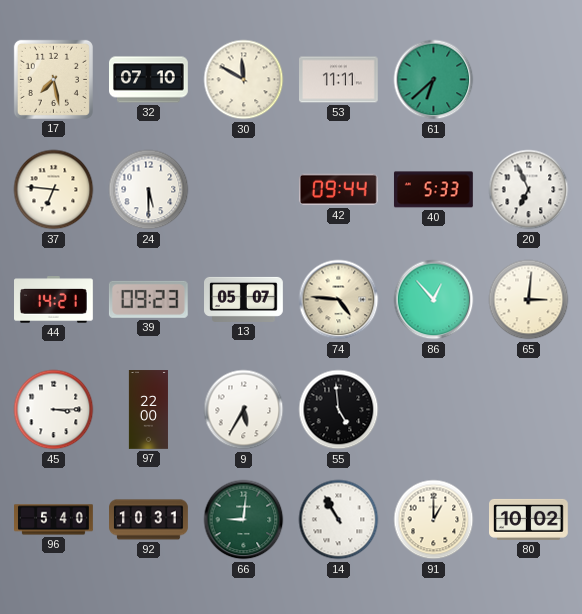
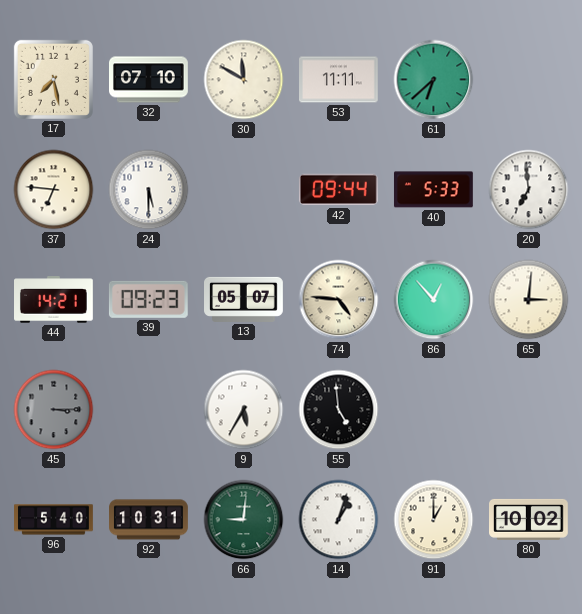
20: 6:56 -> 6:59 (529, 190)
45 dial: white -> grey (54, 410)
97: 22:00 -> none (148, 410)
14: 10:55 -> 1:03 (339, 520)
